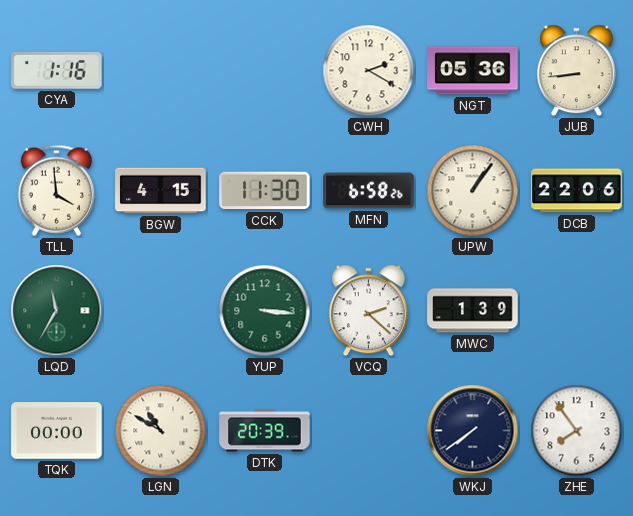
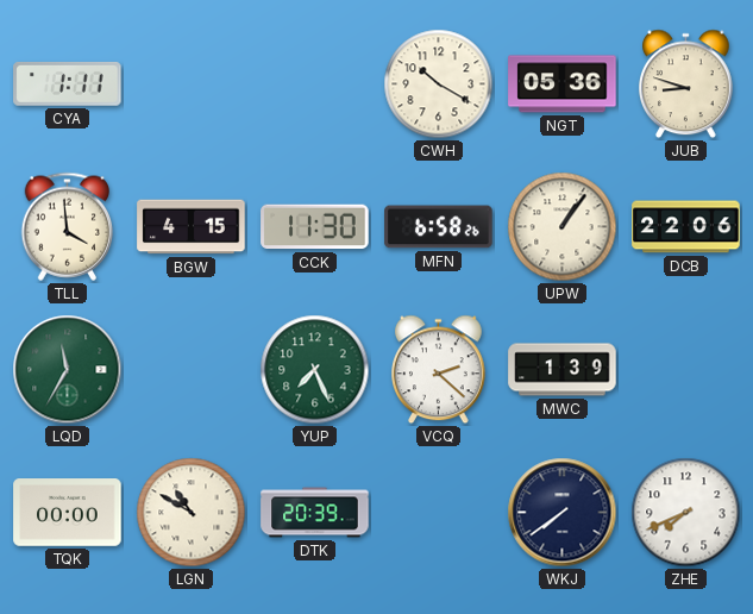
CYA: 1:16 -> 1:11 (68, 83)
CWH: 2:20 -> 10:20 (439, 84)
JUB: 8:44 -> 8:48 (686, 84)
YUP: 3:16 -> 7:26 (315, 370)
ZHE: 7:54 -> 7:41 (686, 513)
